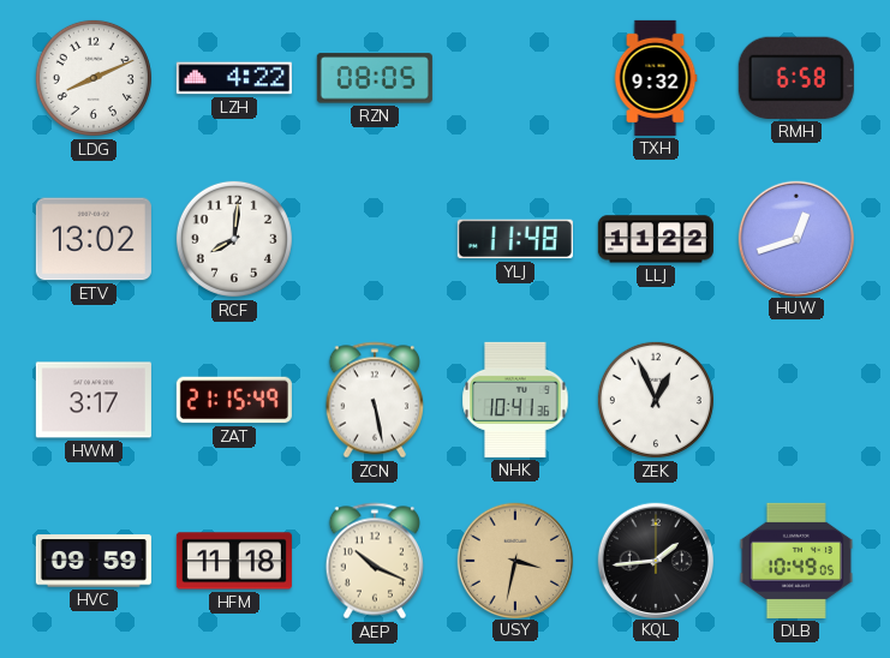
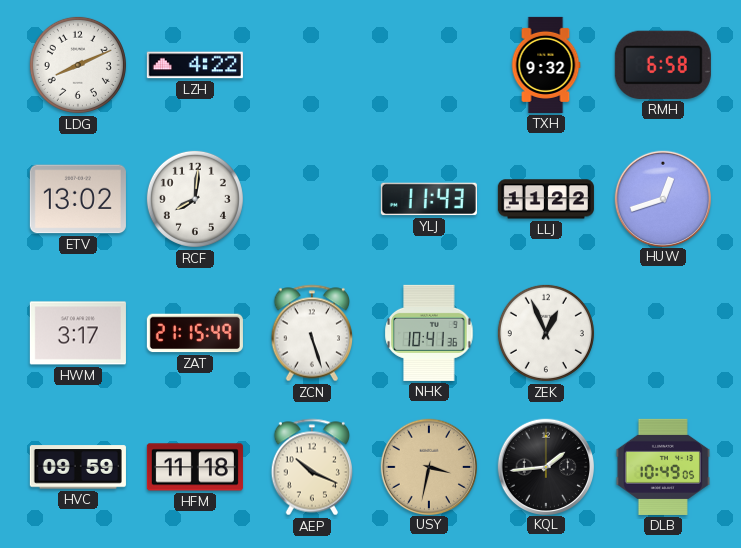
RZN: 08:05 -> none (375, 78)
YLJ: 11:48 -> 11:43 (429, 199)
ZCN: 5:28 -> 5:27 (311, 333)
